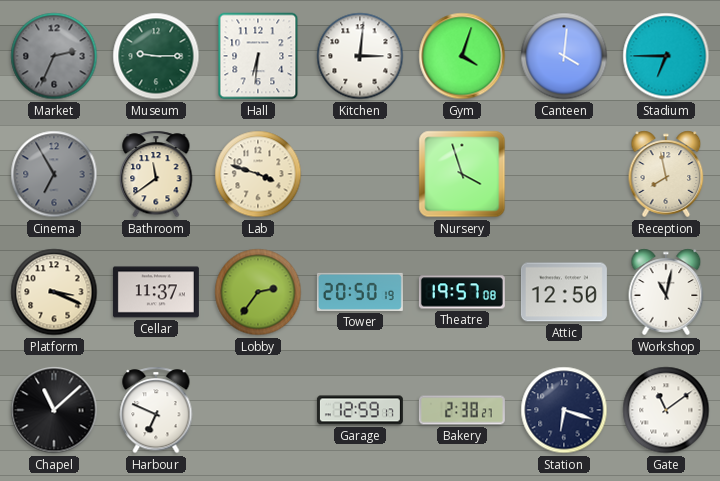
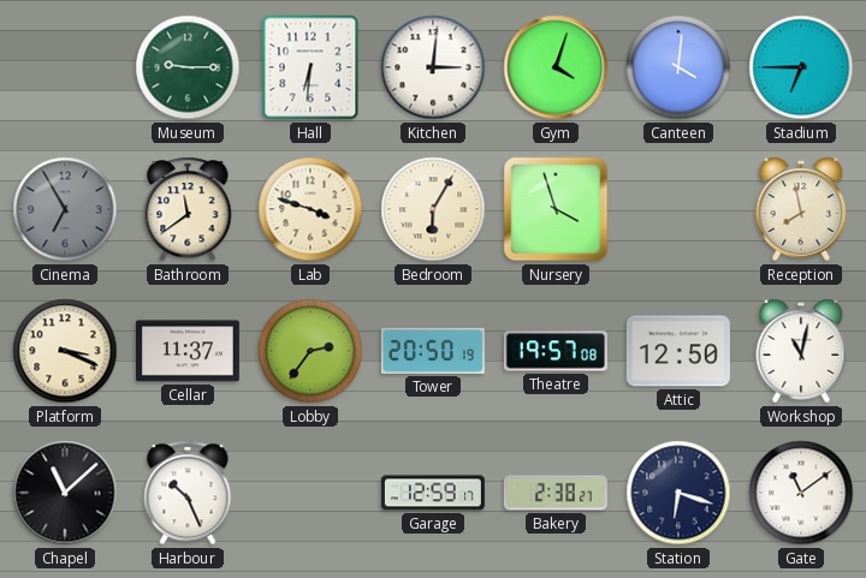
Market: 2:34 -> none (54, 56)
Bedroom: none -> 6:05 (433, 209)
Harbour: 6:49 -> 10:26 (188, 493)
